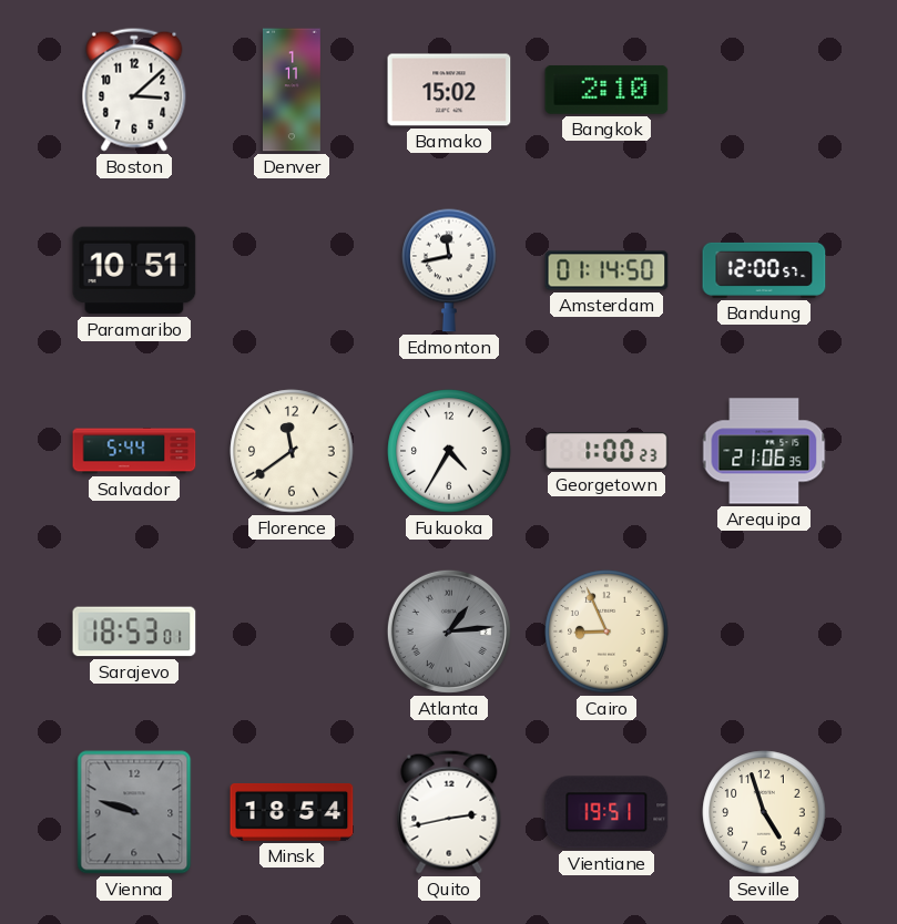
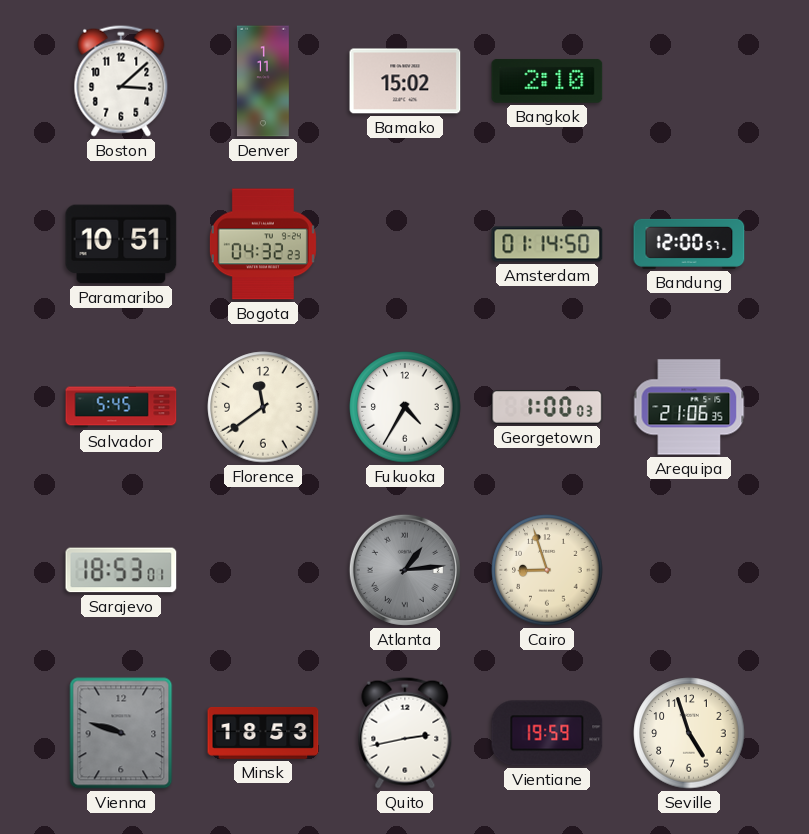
Bogota: none -> 04:32 (263, 244)
Edmonton: 11:43 -> none (449, 270)
Salvador: 5:44 -> 5:45 (121, 407)
Georgetown: 1:00:23 -> 1:00:03 (547, 407)
Cairo: 8:56 -> 8:57 (547, 570)
Minsk: 18:54 -> 18:53 (263, 733)
Vientiane: 19:51 -> 19:59 (547, 733)
